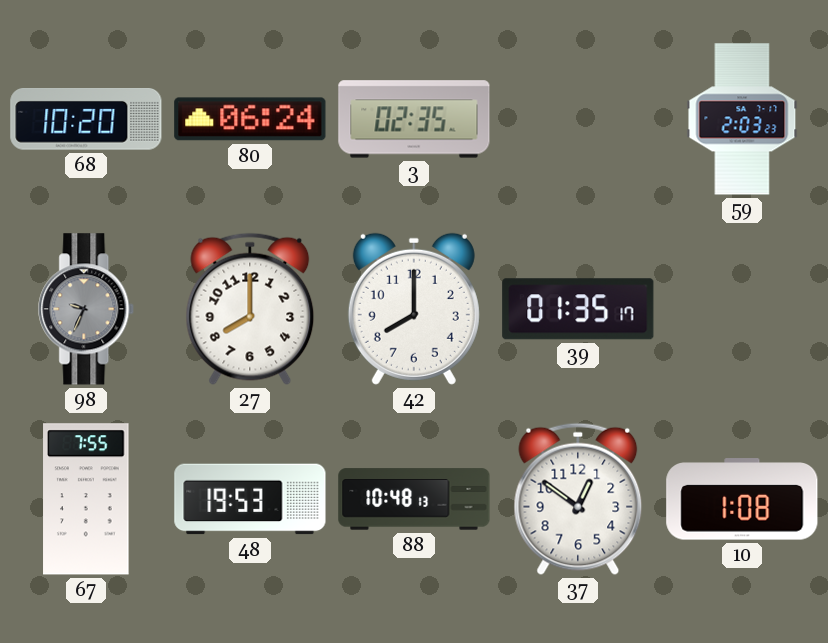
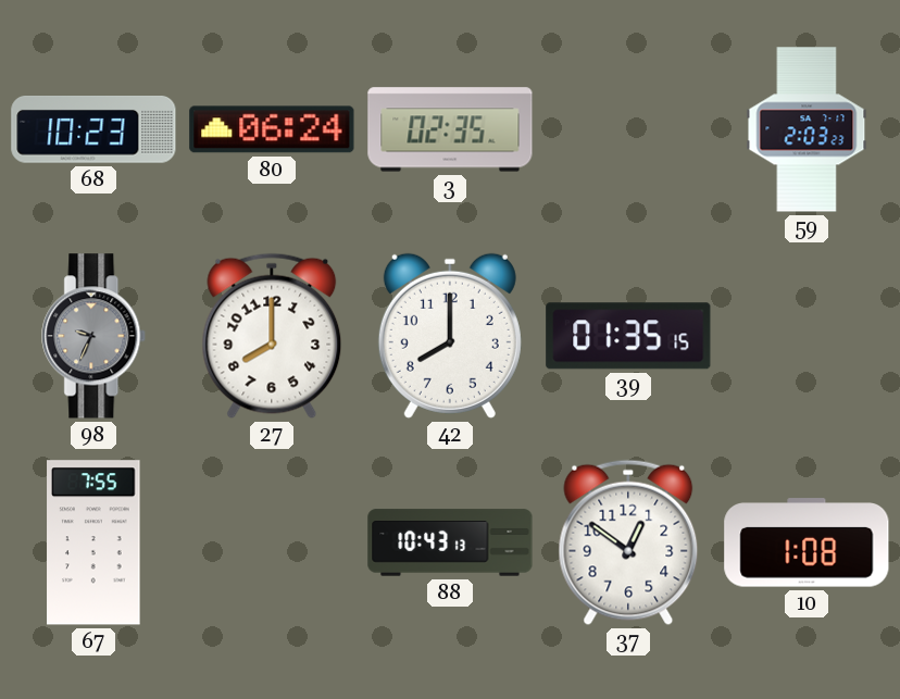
68: 10:20 -> 10:23 (93, 130)
39: 01:35:17 -> 01:35:15 (628, 336)
48: 19:53 -> none (250, 499)
88: 10:48 -> 10:43 (450, 542)
